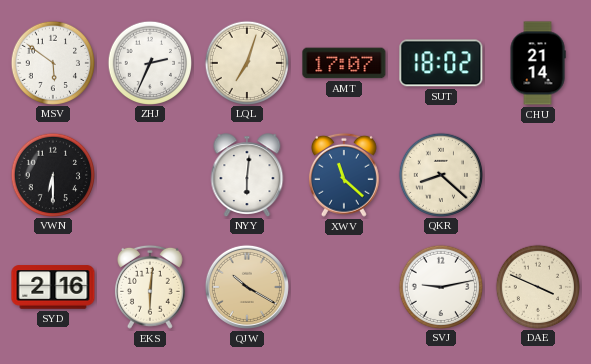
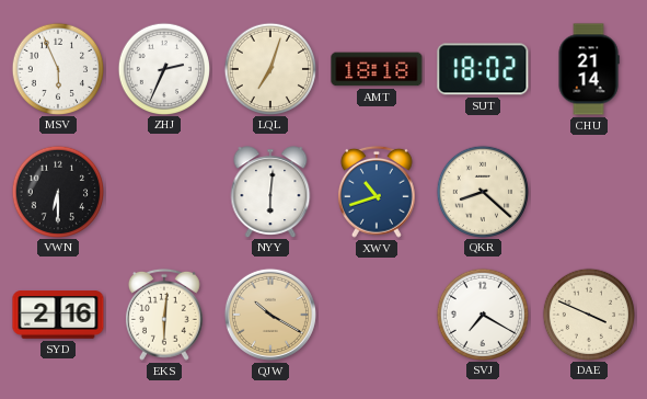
MSV: 5:51 -> 5:56 (57, 68)
AMT: 17:07 -> 18:18 (377, 69)
XWV: 11:22 -> 10:42 (377, 192)
SVJ: 9:13 -> 7:20 (482, 314)
